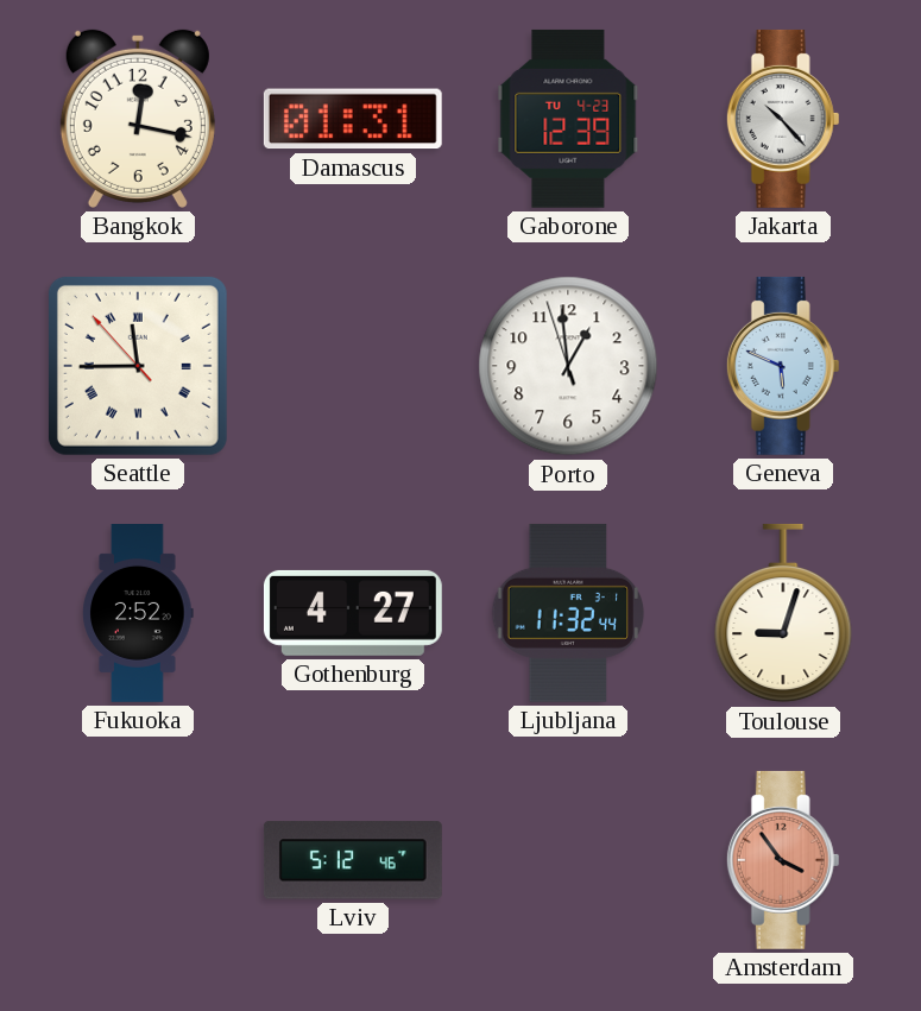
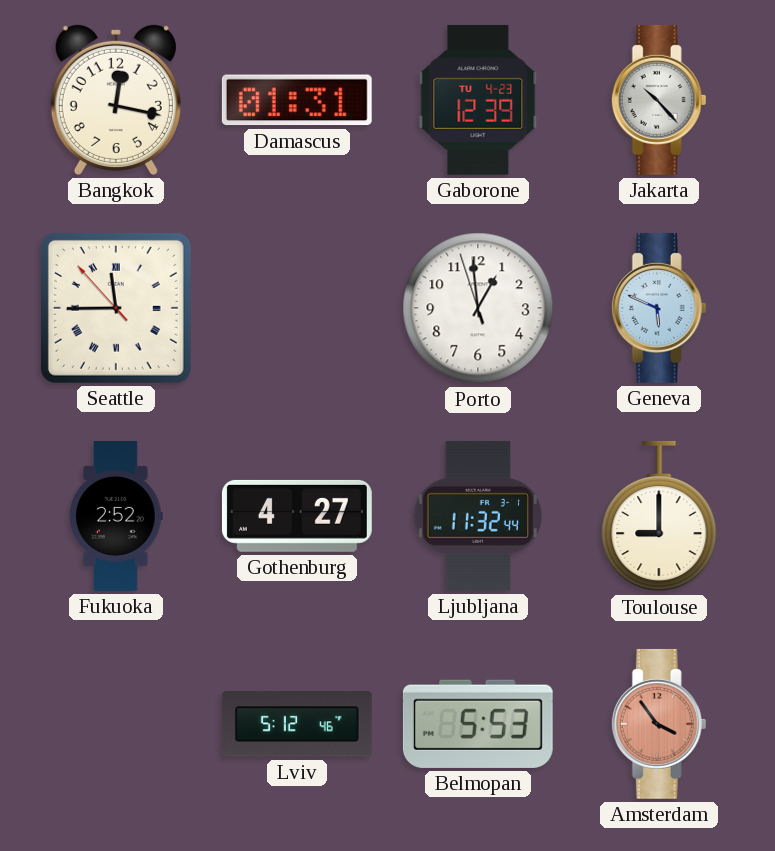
Toulouse: 9:03 -> 9:00 (659, 516)
Belmopan: none -> 5:53 (478, 724)
